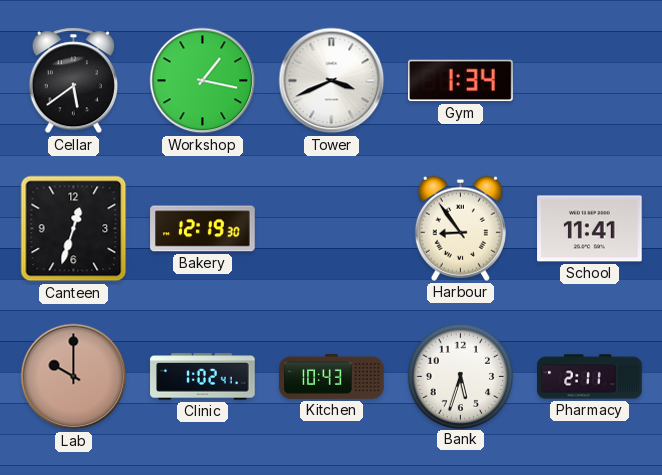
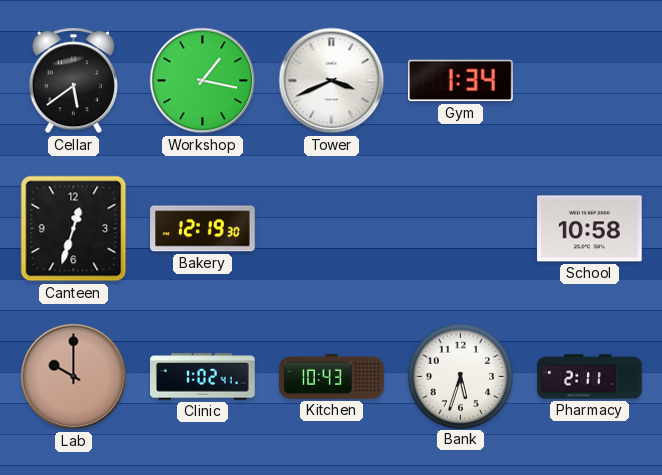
Harbour: 8:54 -> none (460, 228)
School: 11:41 -> 10:58 (590, 229)
